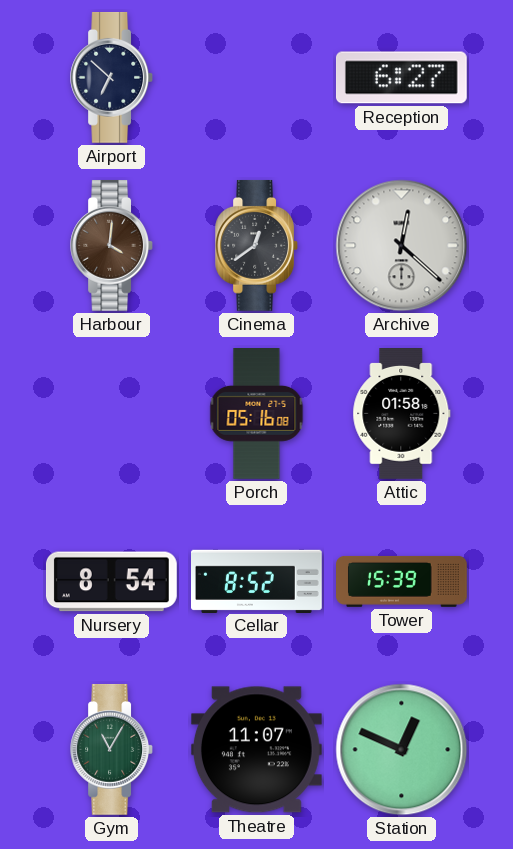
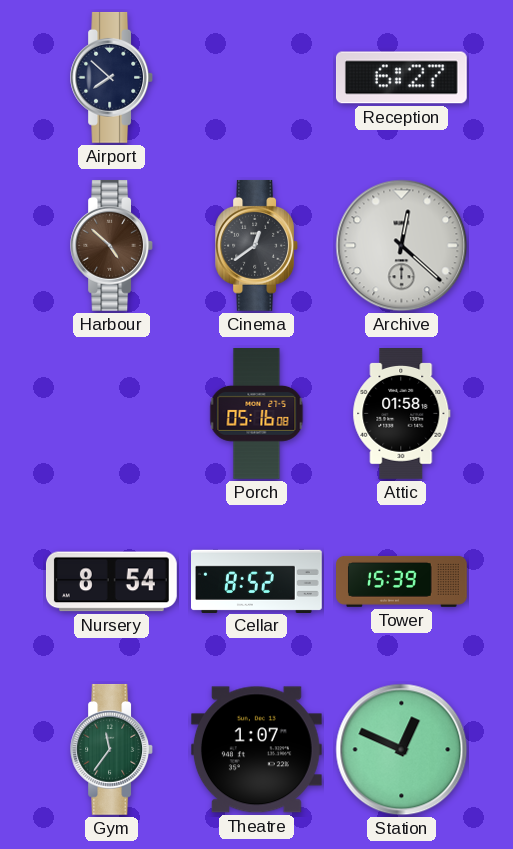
Airport: 6:52 -> 7:52 (111, 77)
Harbour: 4:01 -> 4:52 (111, 245)
Gym: 11:05 -> 11:36 (111, 749)
Theatre: 11:07 -> 1:07 (256, 750)
